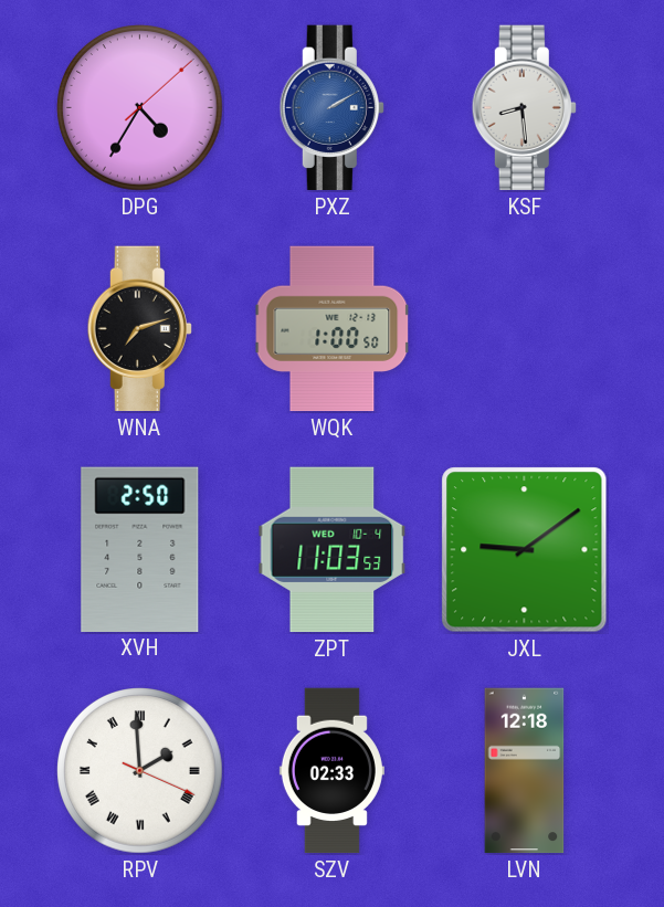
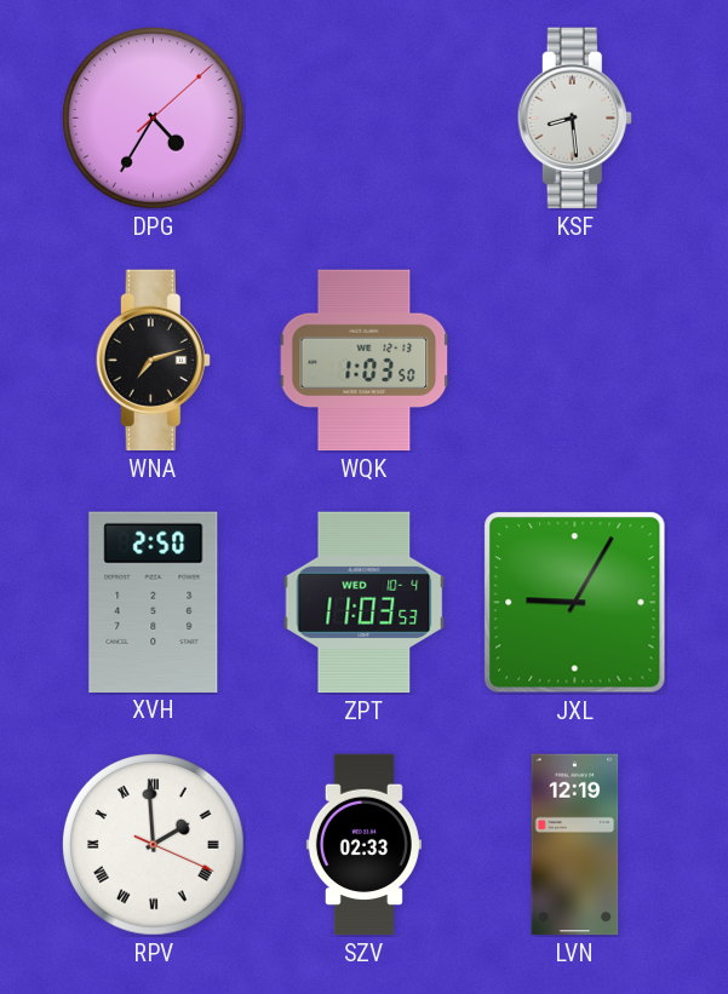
PXZ: 2:10 -> none (331, 108)
WQK: 1:00 -> 1:03 (365, 361)
JXL: 9:09 -> 9:05 (575, 603)
LVN: 12:18 -> 12:19 (575, 845)
